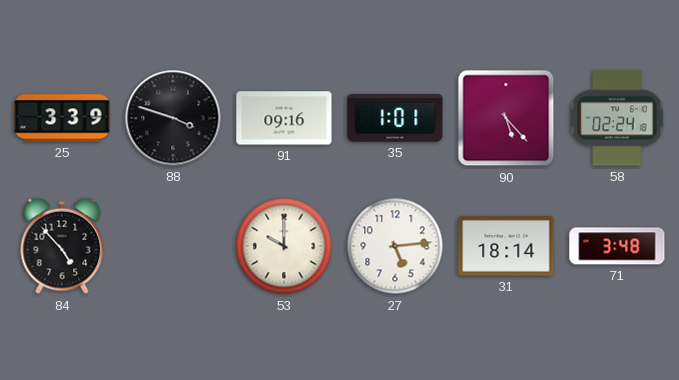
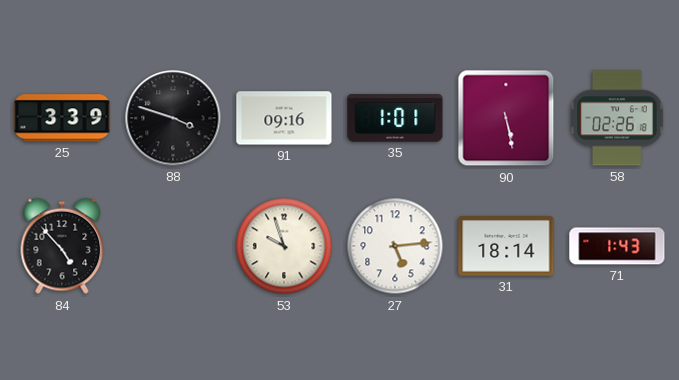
90: 5:23 -> 5:28 (506, 118)
58: 02:24 -> 02:26 (617, 118)
53: 10:00 -> 9:57 (284, 246)
71: 3:48 -> 1:43 (617, 246)
